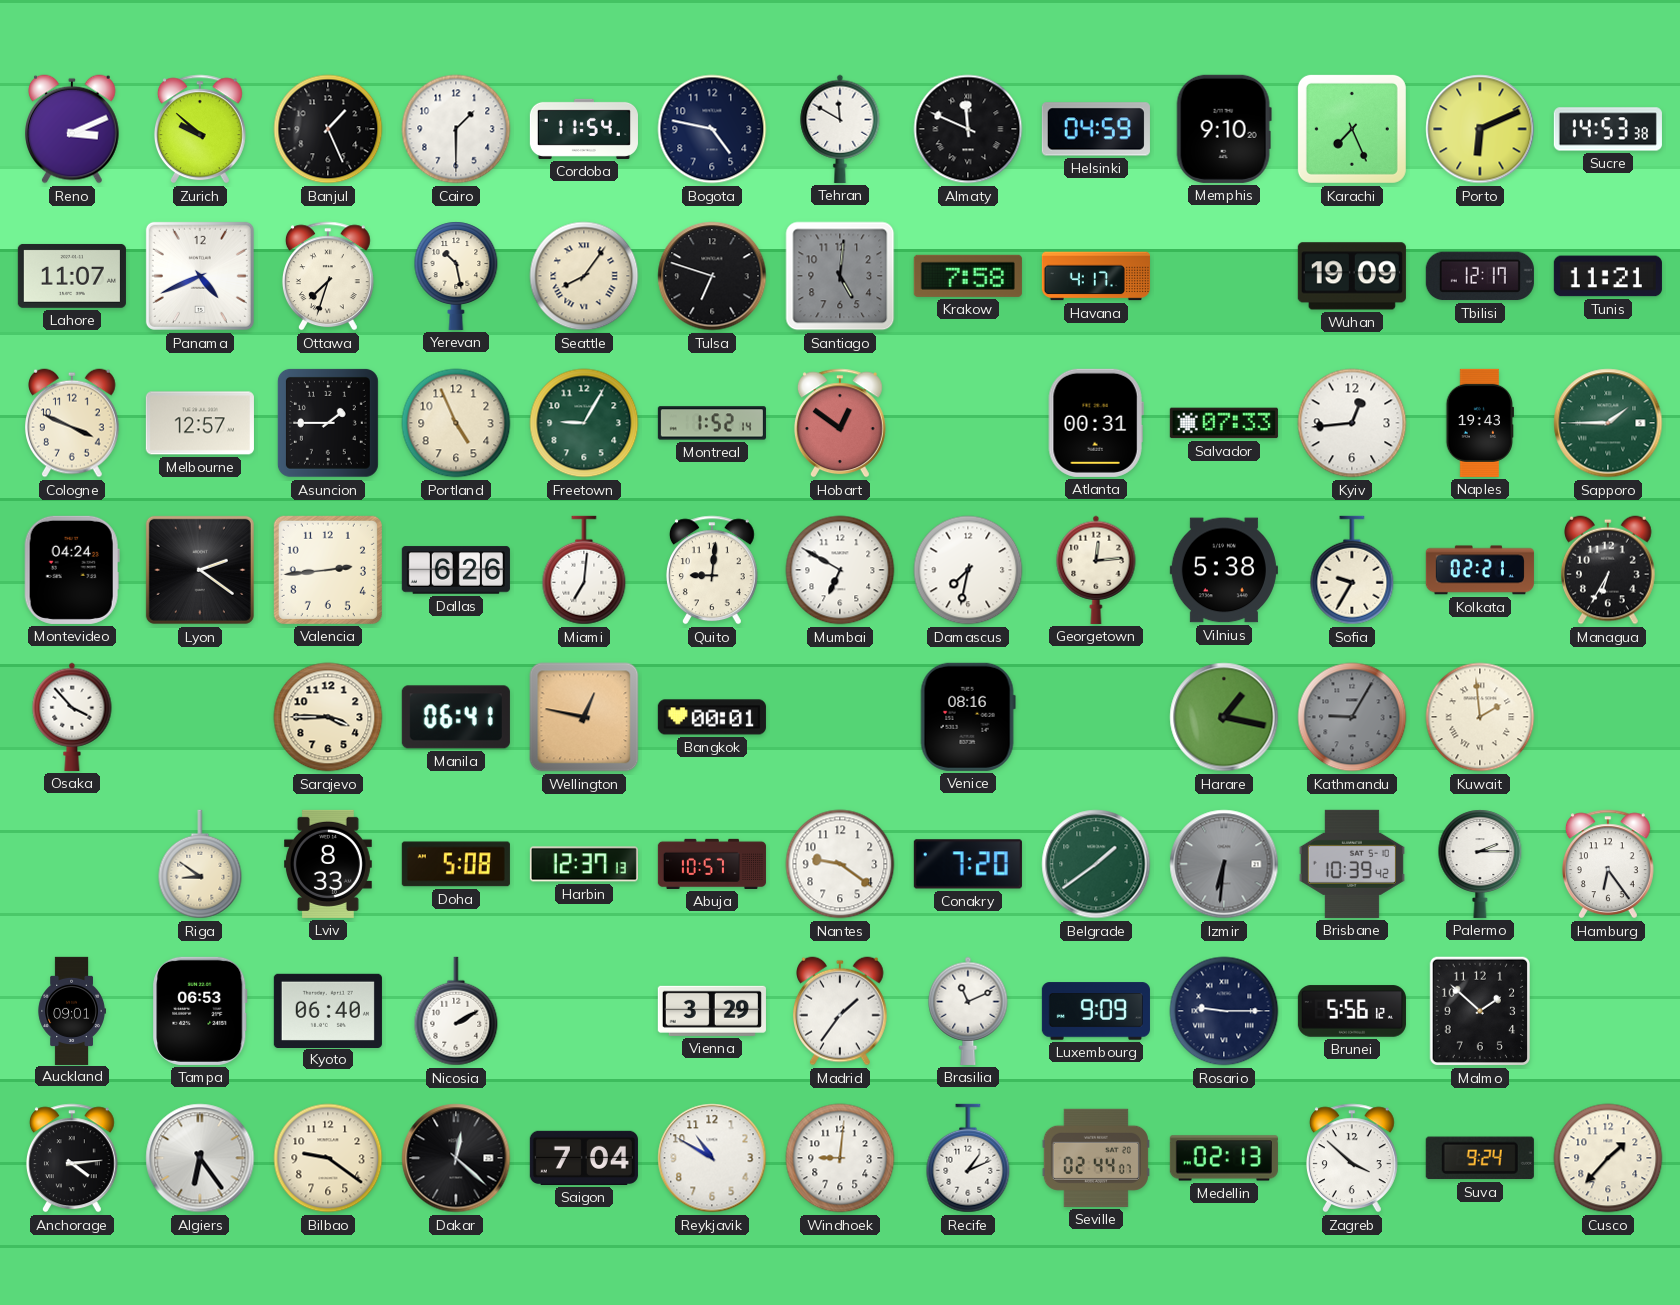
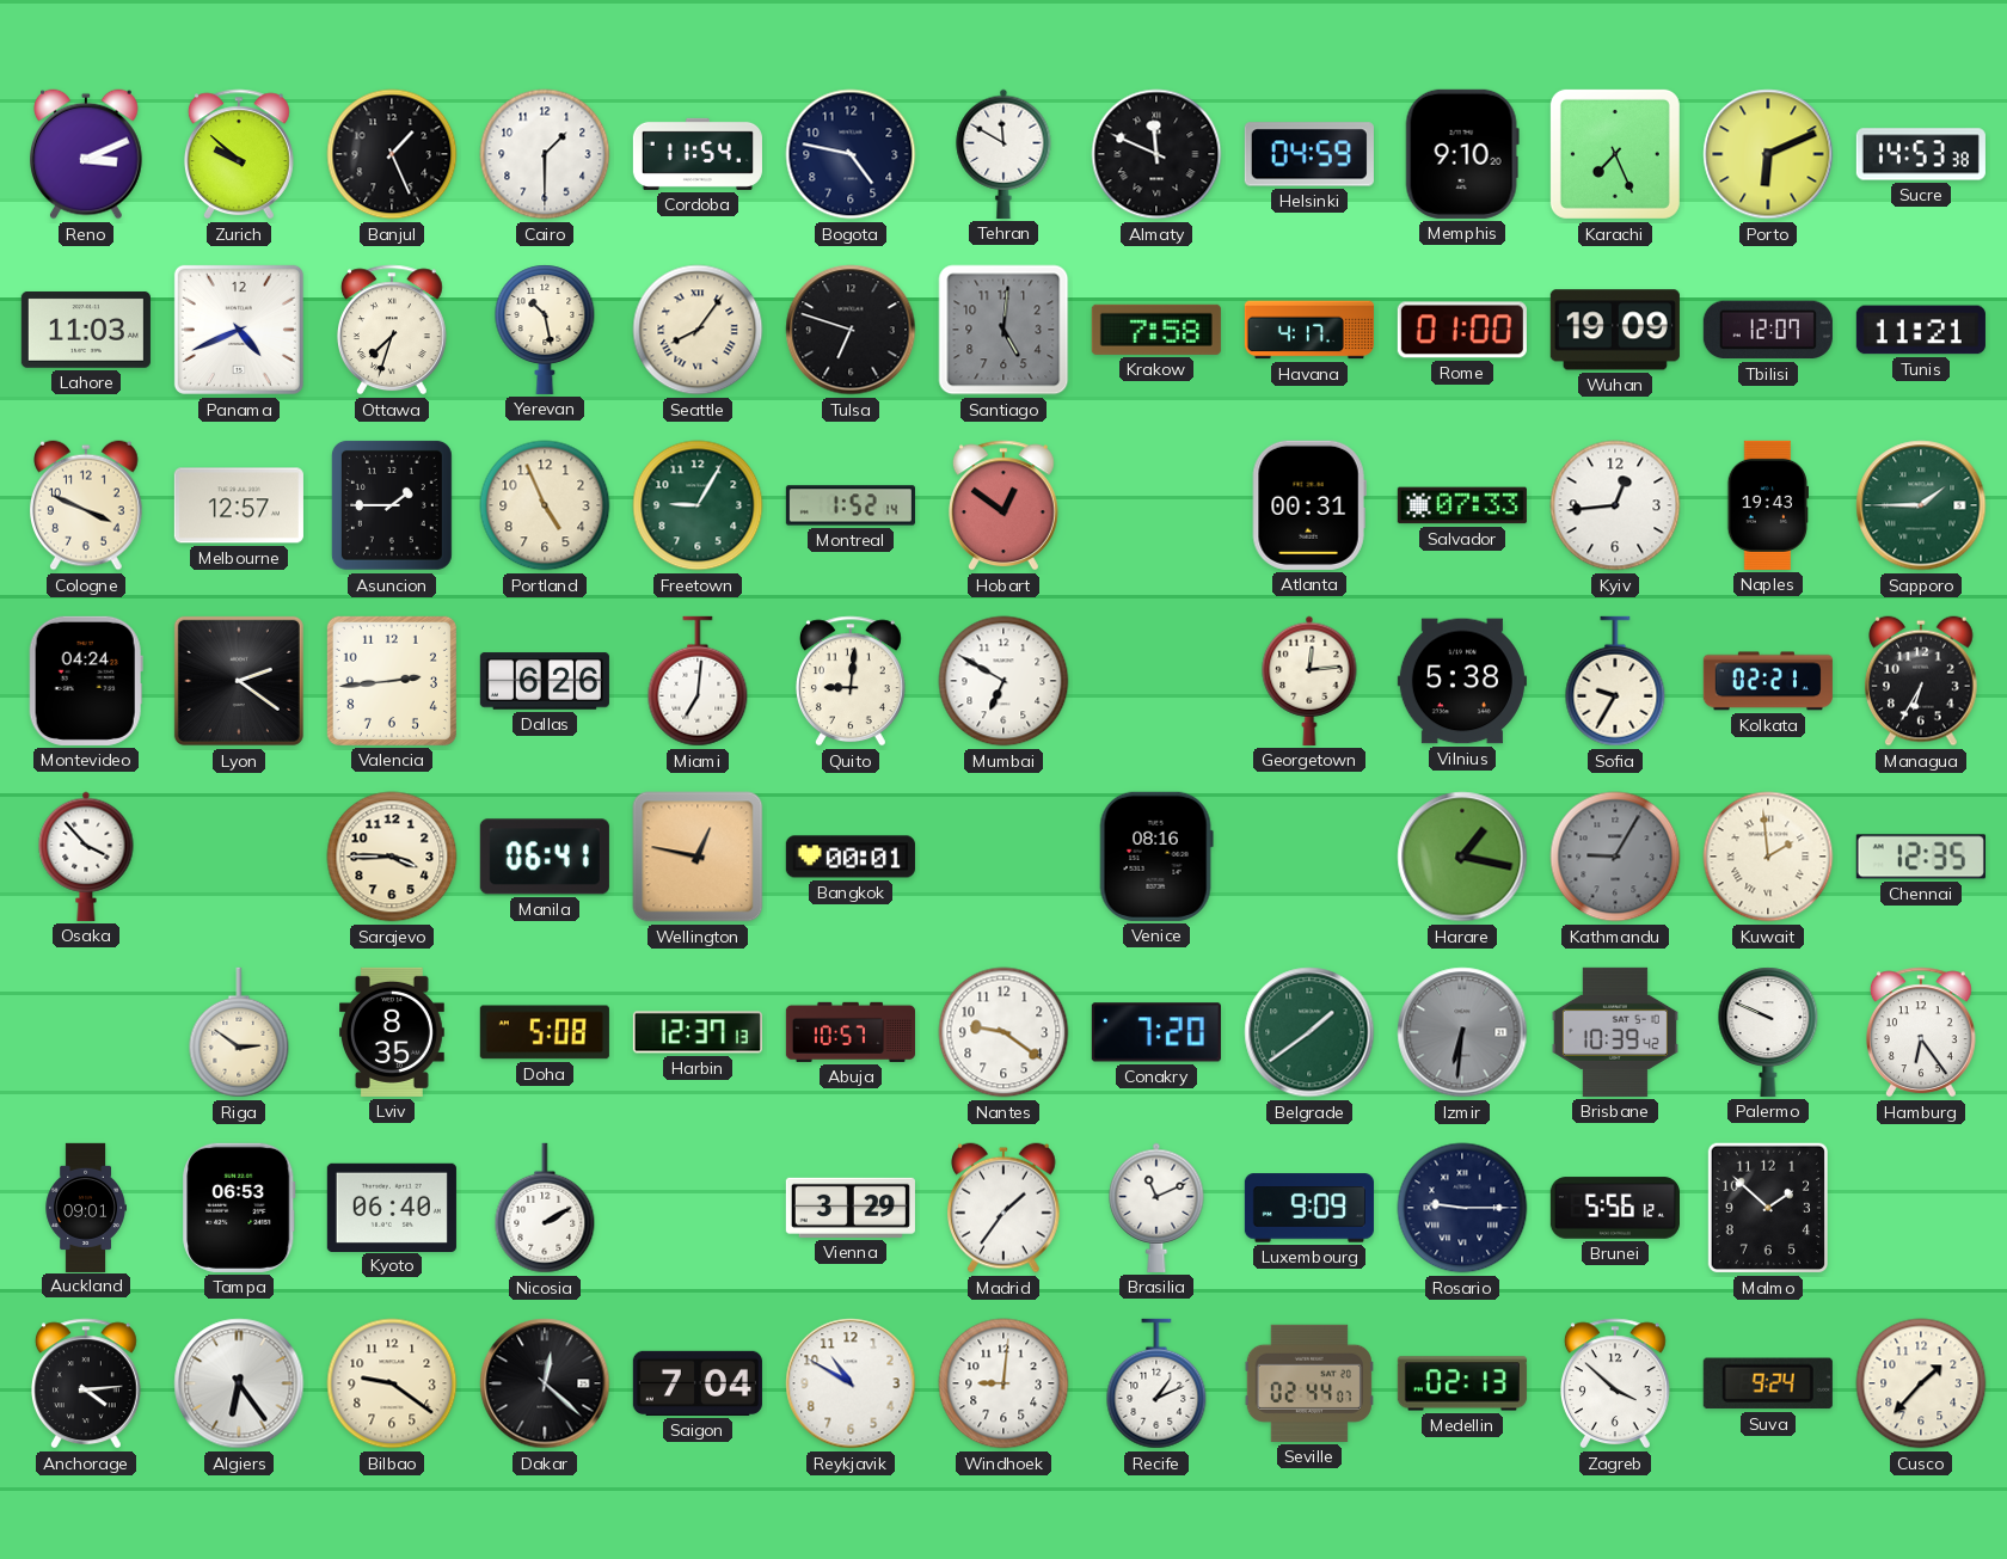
Lahore: 11:07 -> 11:03 (86, 330)
Rome: none -> 01:00 (1462, 330)
Tbilisi: 12:17 -> 12:07 (1768, 330)
Damascus: 7:32 -> none (968, 570)
Chennai: none -> 12:35 (1921, 857)
Riga: 8:51 -> 2:51 (239, 1032)
Lviv: 8:33 -> 8:35 (393, 1032)
Palermo: 2:15 -> 9:49 (1768, 1032)
